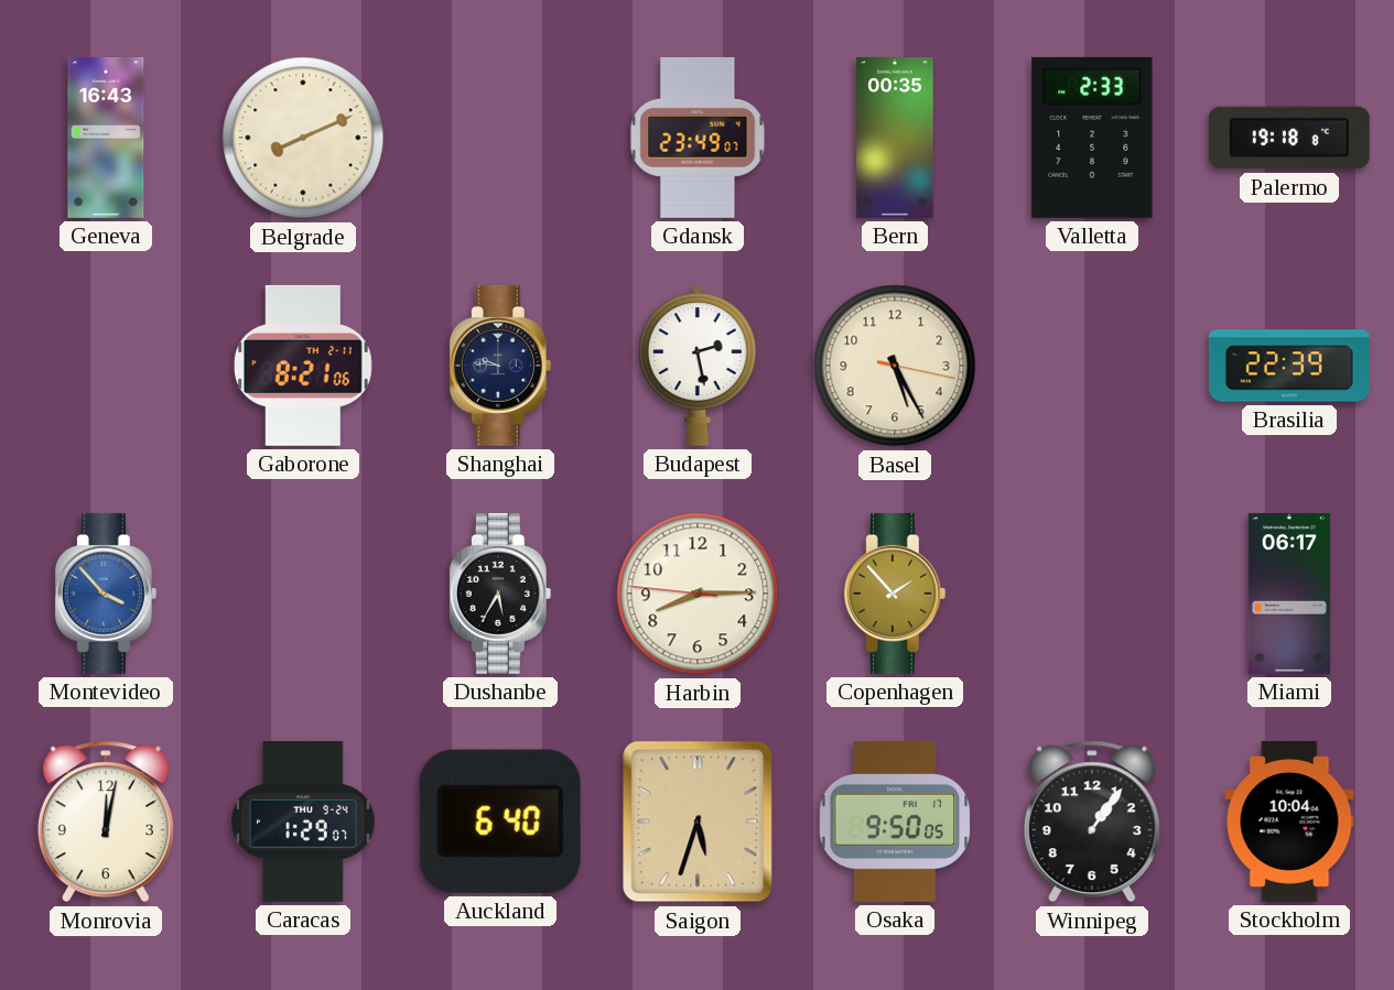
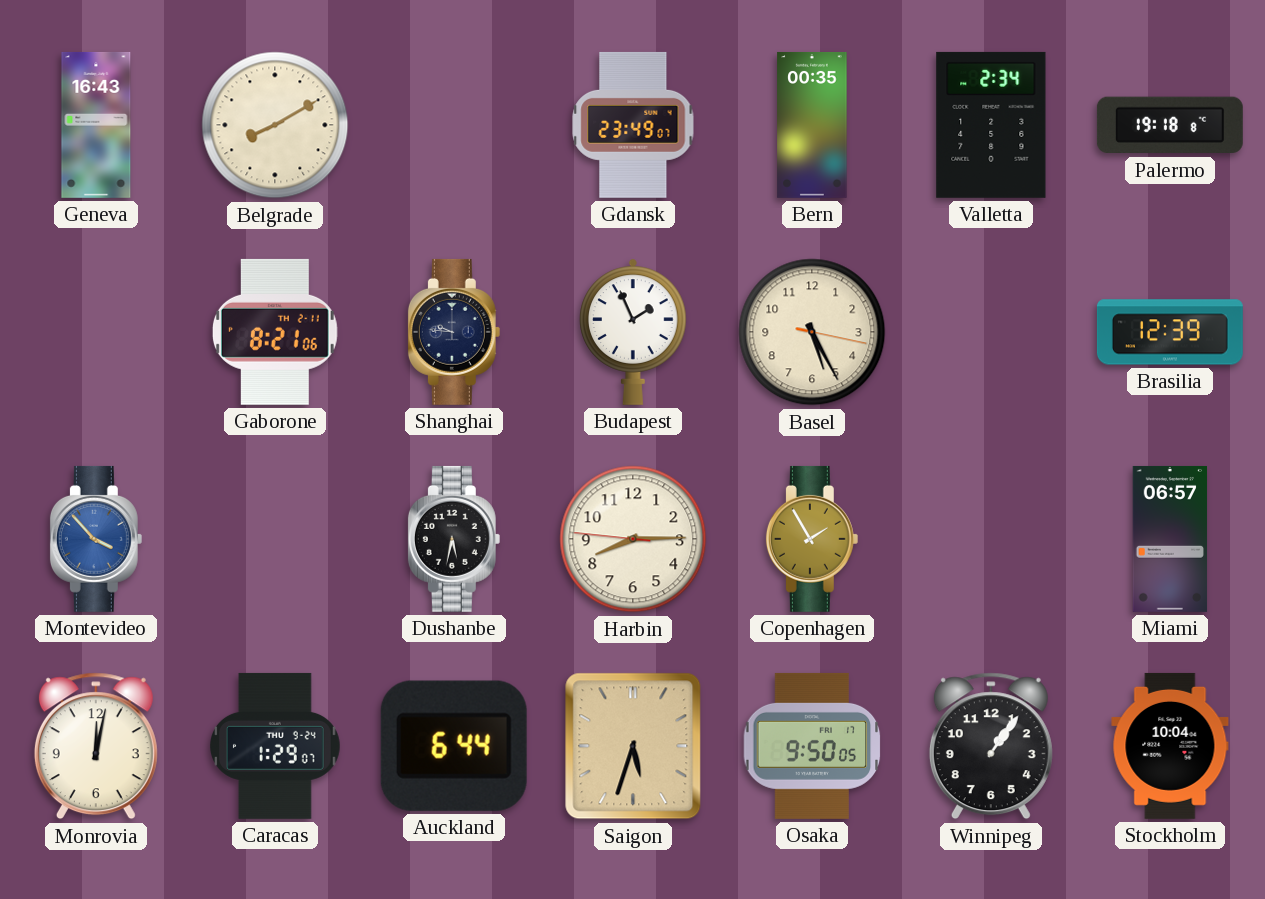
Belgrade: 8:11 -> 8:10 (275, 125)
Valletta: 2:33 -> 2:34 (991, 125)
Budapest: 2:28 -> 1:56 (634, 332)
Brasilia: 22:39 -> 12:39 (1170, 332)
Dushanbe: 5:35 -> 5:32 (454, 539)
Copenhagen: 1:53 -> 1:55 (812, 539)
Miami: 06:17 -> 06:57 (1170, 539)
Auckland: 6:40 -> 6:44 (454, 746)
